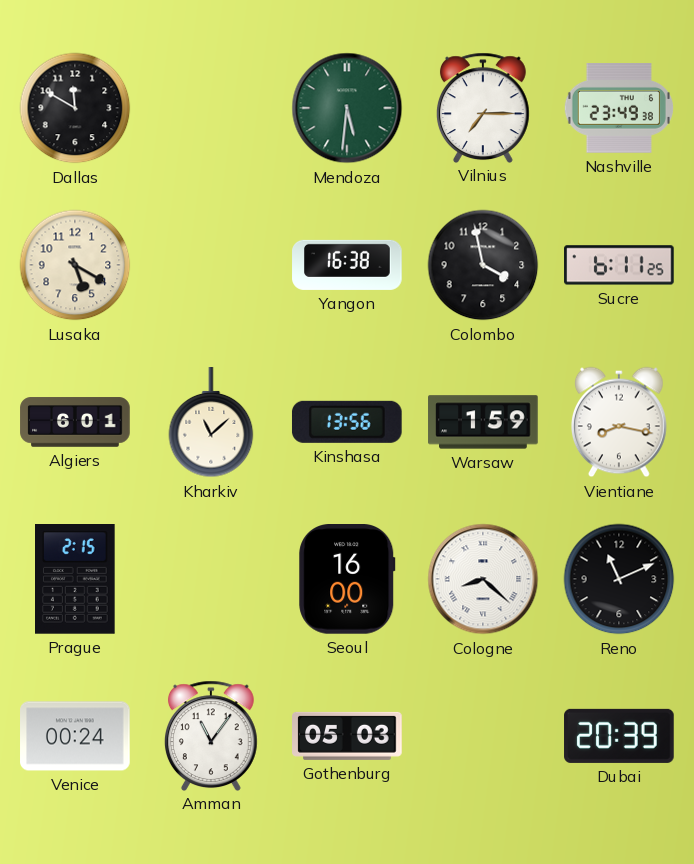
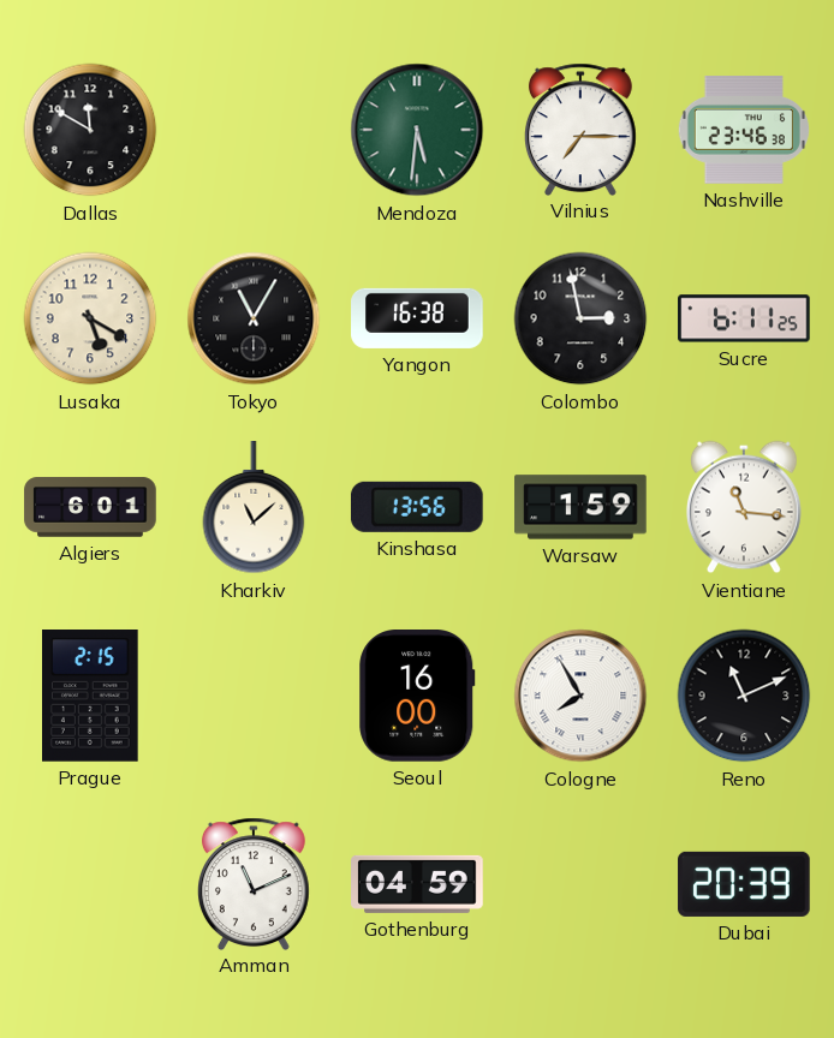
Nashville: 23:49 -> 23:46 (744, 130)
Tokyo: none -> 11:05 (254, 318)
Colombo: 3:58 -> 2:58 (580, 318)
Vientiane: 8:17 -> 11:16 (744, 507)
Cologne: 8:22 -> 7:55 (580, 696)
Venice: 00:24 -> none (75, 736)
Amman: 11:06 -> 11:11 (254, 883)
Gothenburg: 05:03 -> 04:59 (417, 884)
